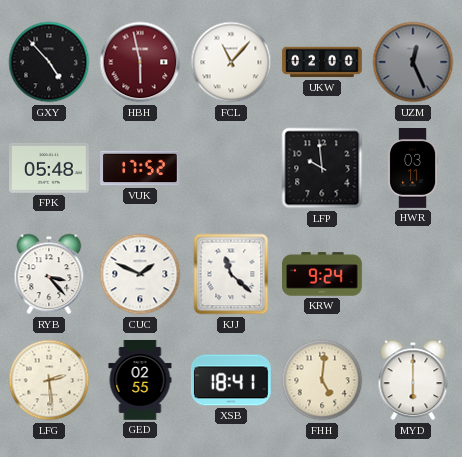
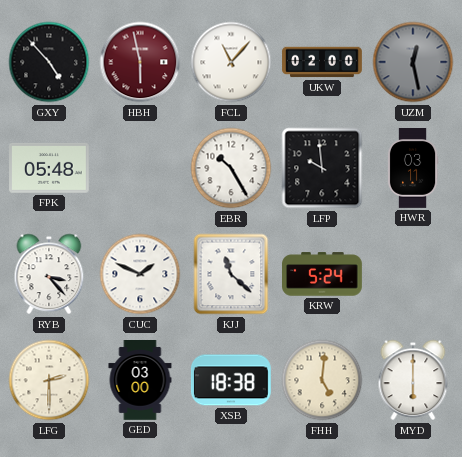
UZM: 12:26 -> 12:28 (413, 62)
VUK: 17:52 -> none (141, 168)
EBR: none -> 10:25 (231, 168)
KRW: 9:24 -> 5:24 (323, 274)
LFG: 2:29 -> 2:30 (49, 380)
GED: 02:55 -> 03:00 (140, 381)
XSB: 18:41 -> 18:38 (231, 380)
